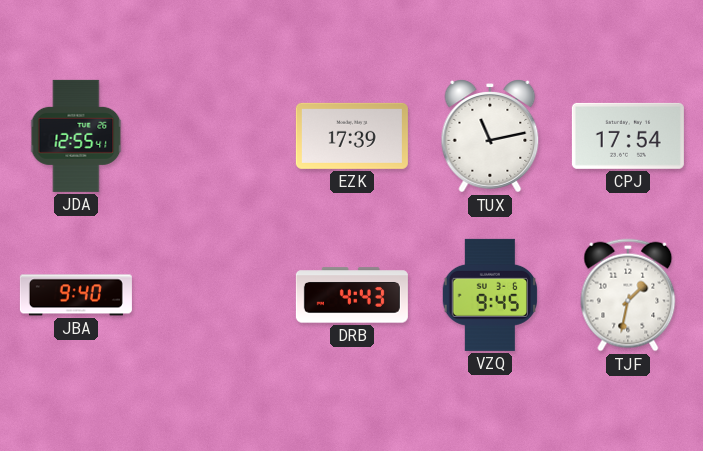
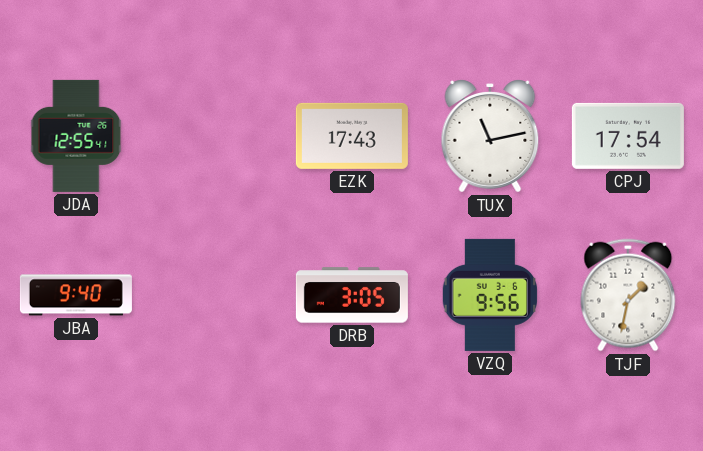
EZK: 17:39 -> 17:43 (352, 136)
DRB: 4:43 -> 3:05 (352, 295)
VZQ: 9:45 -> 9:56 (489, 295)
